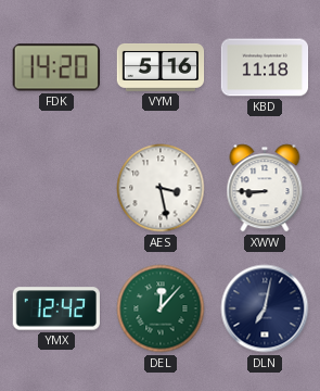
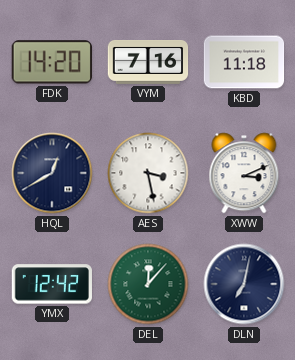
VYM: 5:16 -> 7:16 (148, 63)
HQL: none -> 12:40 (52, 173)
XWW: 8:45 -> 3:11 (244, 173)
